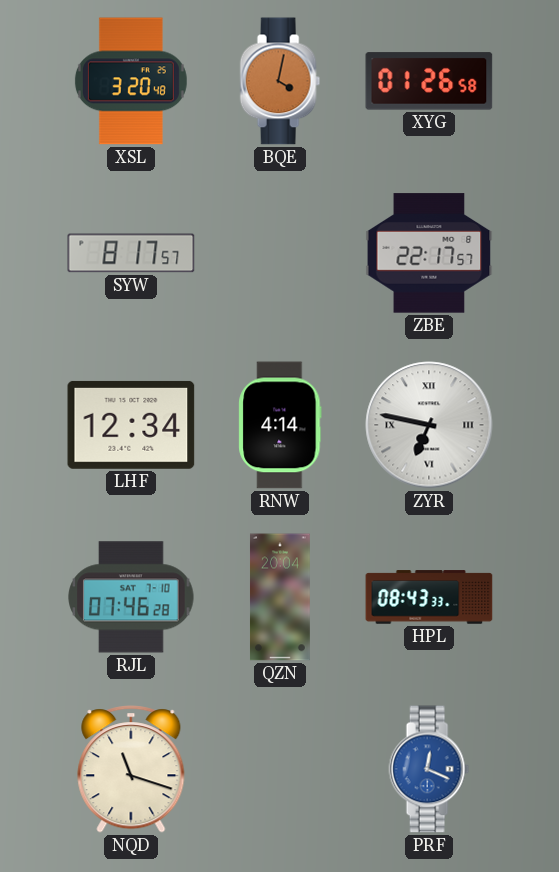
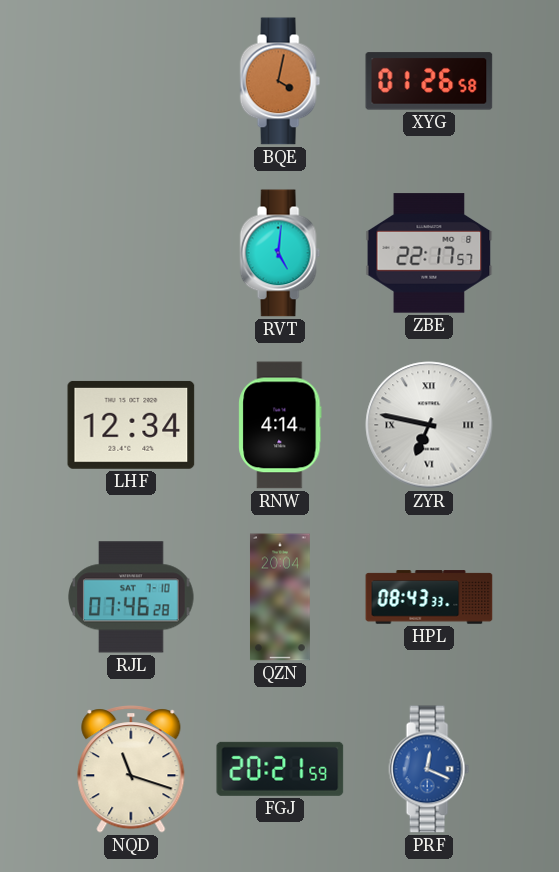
XSL: 3:20 -> none (131, 81)
SYW: 8:17 -> none (131, 253)
RVT: none -> 5:01 (280, 253)
FGJ: none -> 20:21 (280, 769)
